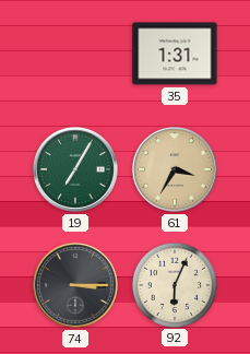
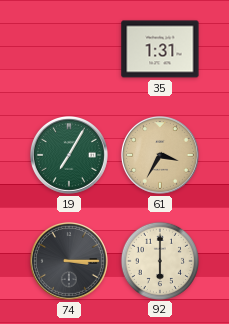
92: 6:04 -> 6:00 (159, 260)
